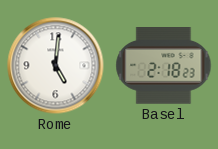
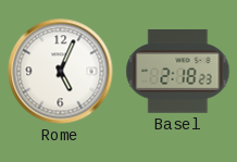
Rome: 5:01 -> 5:04 (61, 72)
